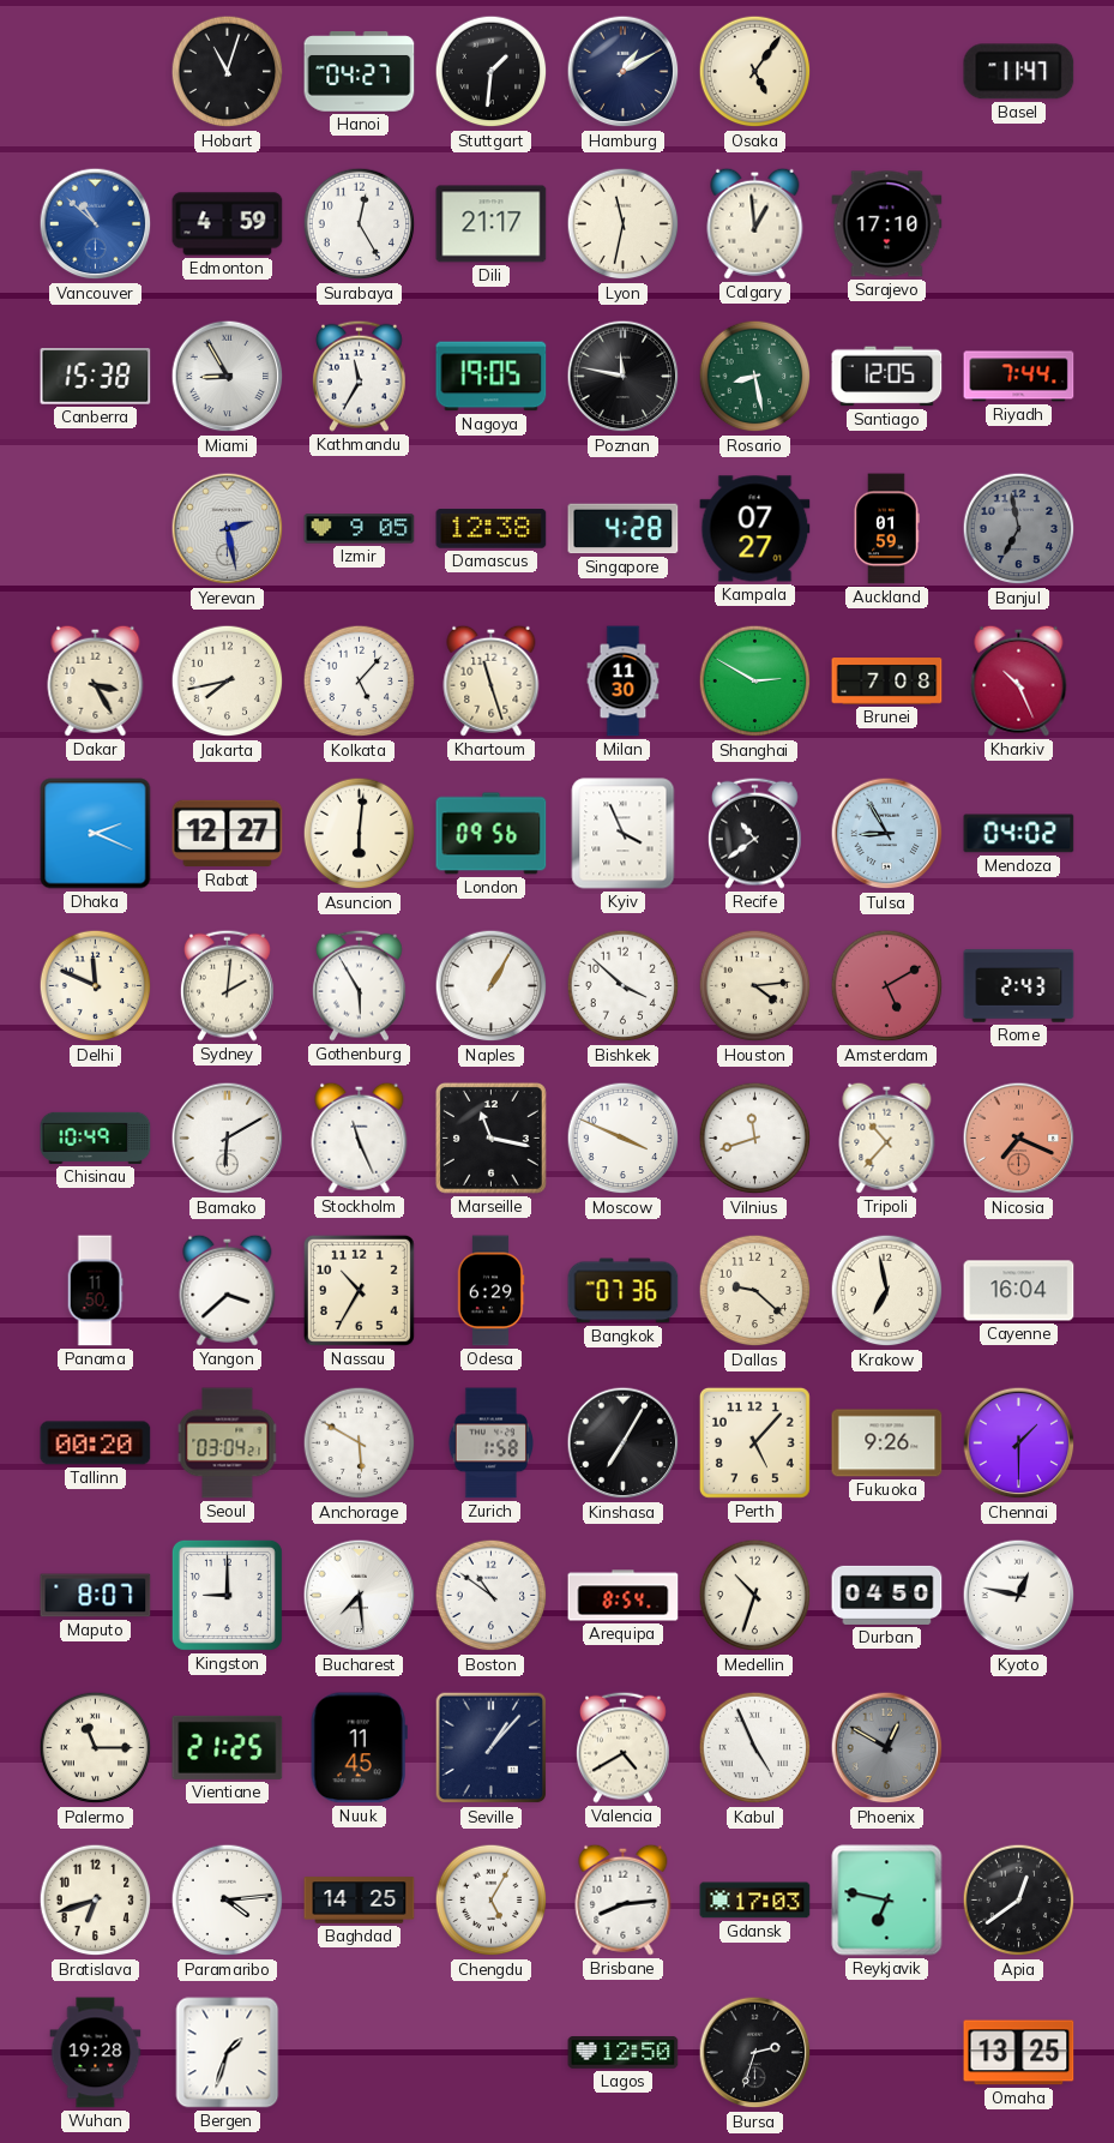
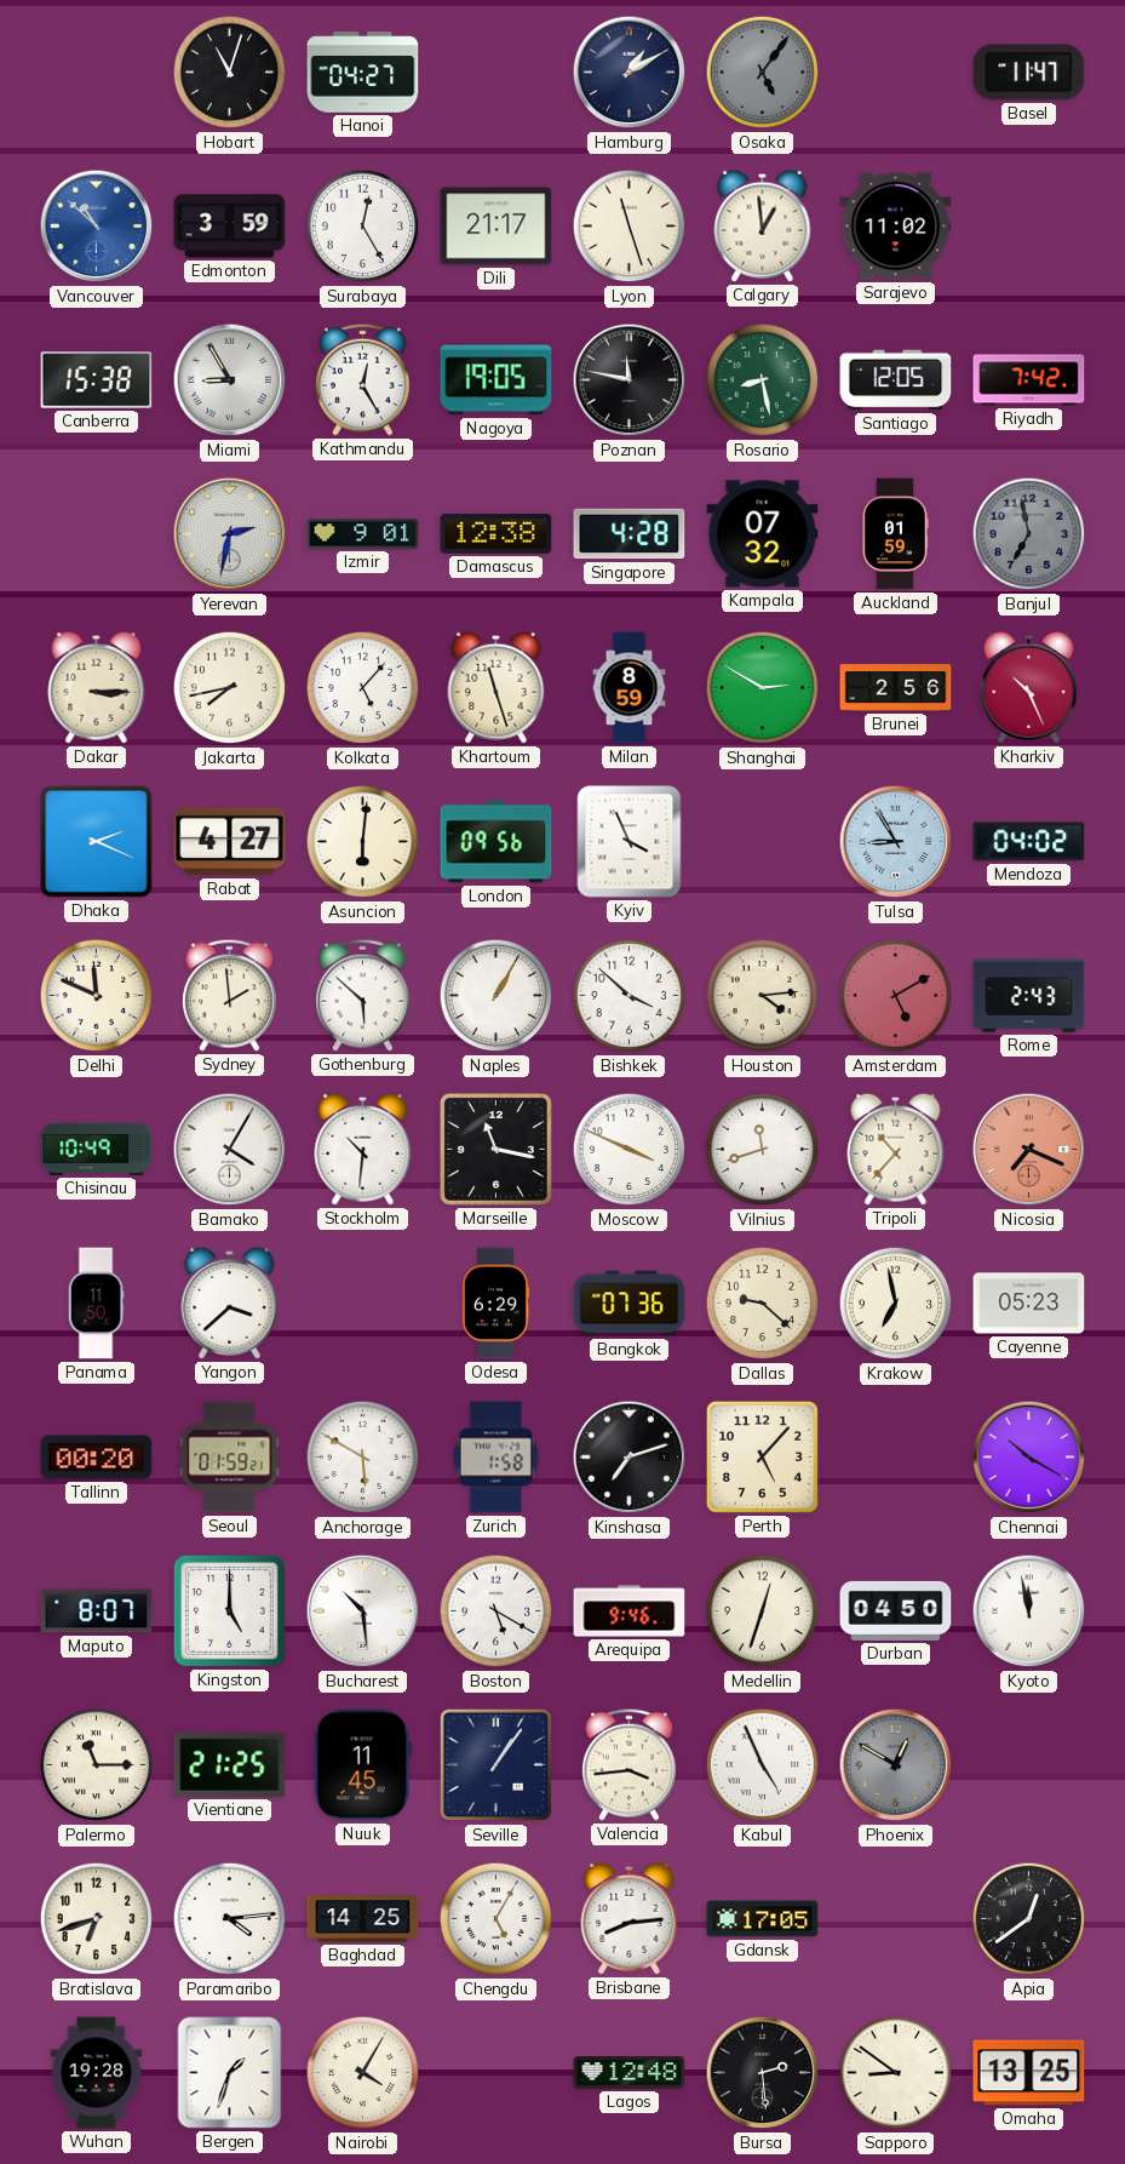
Stuttgart: 1:31 -> none (492, 72)
Osaka dial: cream -> grey (763, 73)
Edmonton: 4:59 -> 3:59 (230, 227)
Lyon: 11:32 -> 11:27 (630, 227)
Sarajevo: 17:10 -> 11:02 (896, 227)
Kathmandu: 11:35 -> 12:25 (362, 379)
Riyadh: 7:44 -> 7:42 (1029, 380)
Yerevan: 2:28 -> 2:32 (230, 534)
Izmir: 9:05 -> 9:01 (363, 534)
Kampala: 07:27 -> 07:32 (763, 534)
Dakar: 3:25 -> 3:15 (97, 687)
Milan: 11:30 -> 8:59 (630, 688)
Brunei: 7:08 -> 2:56 (896, 688)
Rabat: 12:27 -> 4:27 (230, 842)
Recife: 10:39 -> none (754, 833)
Sydney: 2:01 -> 1:59 (229, 995)
Gothenburg: 5:55 -> 5:52 (362, 995)
Bamako: 6:10 -> 4:05 (230, 1150)
Stockholm: 11:26 -> 10:31 (363, 1149)
Nassau: 10:35 -> none (359, 1290)
Cayenne: 16:04 -> 05:23 (1029, 1304)
Seoul: 03:04 -> 01:59 (230, 1458)
Kinshasa: 7:05 -> 7:12 (630, 1458)
Fukuoka: 9:26 -> none (887, 1443)
Chennai: 1:30 -> 10:20 (1029, 1458)
Kingston: 9:00 -> 5:00 (229, 1610)
Bucharest: 7:29 -> 10:29 (363, 1611)
Boston: 10:51 -> 5:20 (497, 1611)
Arequipa: 8:54 -> 9:46 (630, 1611)
Medellin: 10:33 -> 12:33 (763, 1611)
Kyoto: 12:47 -> 11:58 (1029, 1611)
Seville: 1:07 -> 1:06 (497, 1765)
Valencia: 4:40 -> 3:44 (628, 1764)
Gdansk: 17:03 -> 17:05 (763, 1919)
Reykjavik: 6:47 -> none (887, 1901)
Nairobi: none -> 4:05 (363, 2073)
Lagos: 12:50 -> 12:48 (630, 2073)
Bursa: 2:33 -> 2:29 (763, 2073)
Sapporo: none -> 8:51 (896, 2073)
